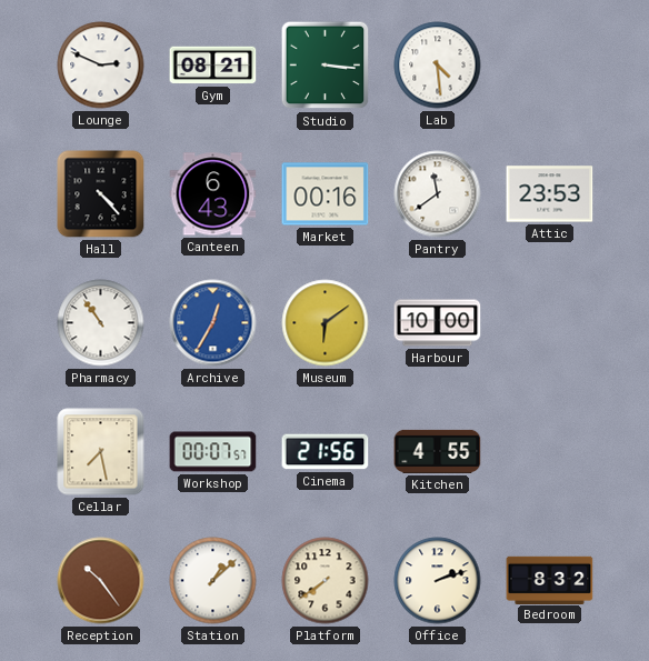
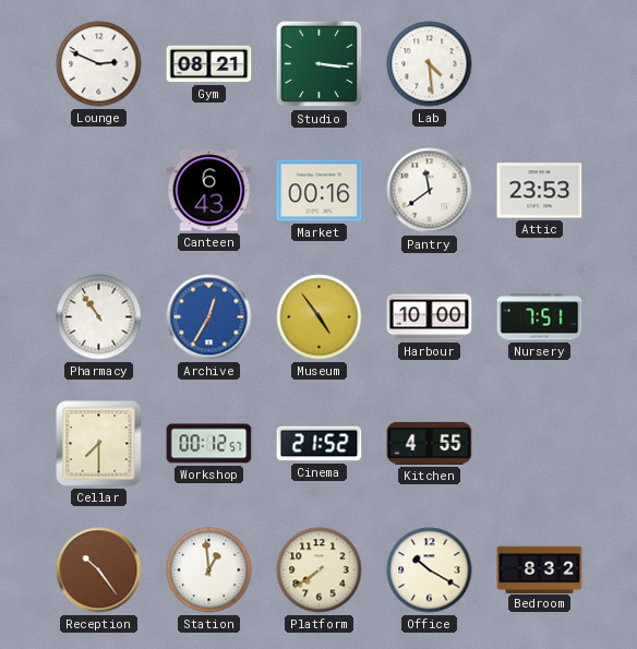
Hall: 4:23 -> none (101, 194)
Museum: 6:09 -> 4:54 (320, 317)
Nursery: none -> 7:51 (540, 317)
Cellar: 7:28 -> 7:30 (99, 444)
Workshop: 00:07 -> 00:12 (209, 444)
Cinema: 21:56 -> 21:52 (320, 444)
Station: 1:08 -> 12:59 (209, 570)
Office: 2:12 -> 10:20 (430, 570)
